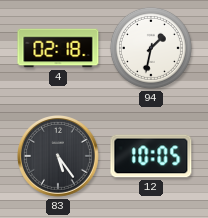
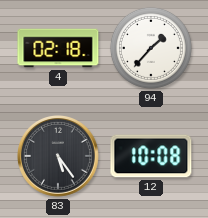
94: 1:32 -> 1:37 (151, 48)
12: 10:05 -> 10:08 (151, 156)
